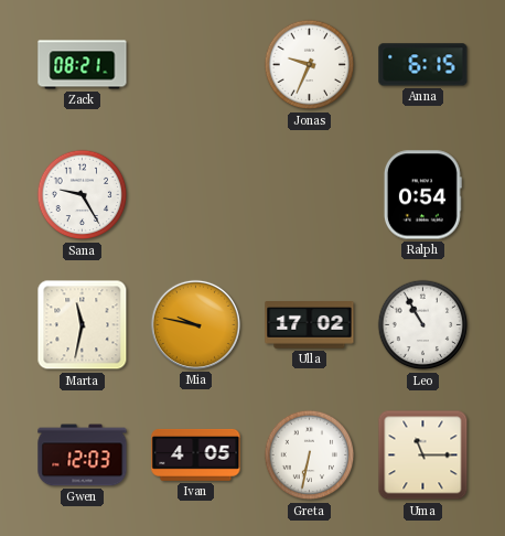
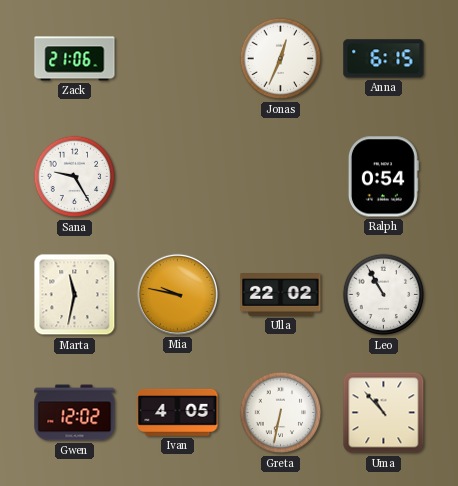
Zack: 08:21 -> 21:06 (75, 59)
Jonas: 9:34 -> 12:34 (281, 59)
Ulla: 17:02 -> 22:02 (281, 295)
Gwen: 12:03 -> 12:02 (75, 413)
Uma: 11:15 -> 10:53 (384, 413)
